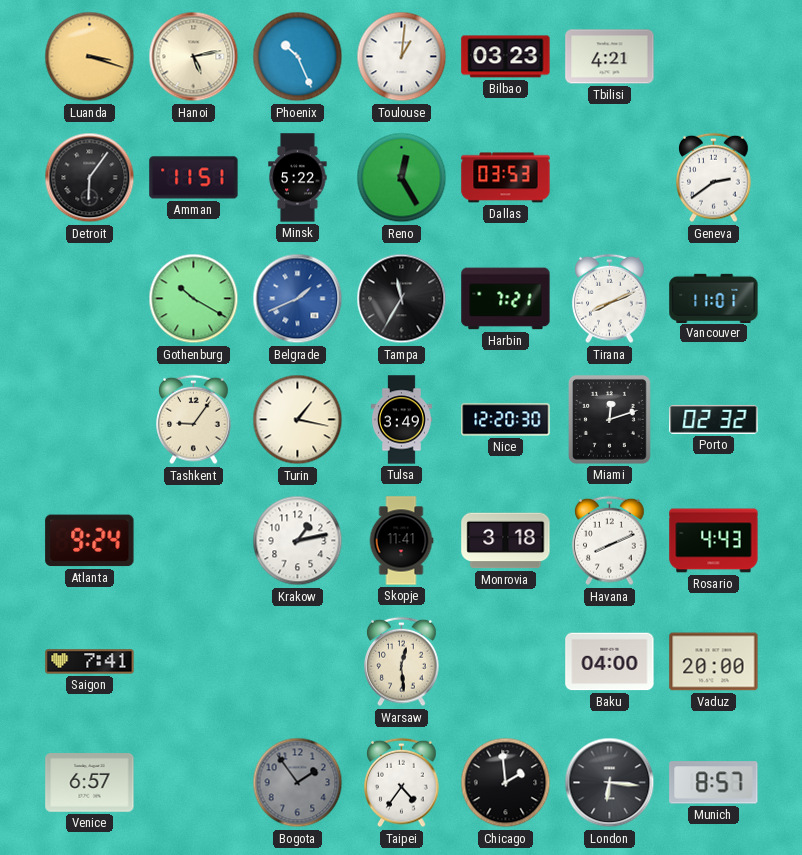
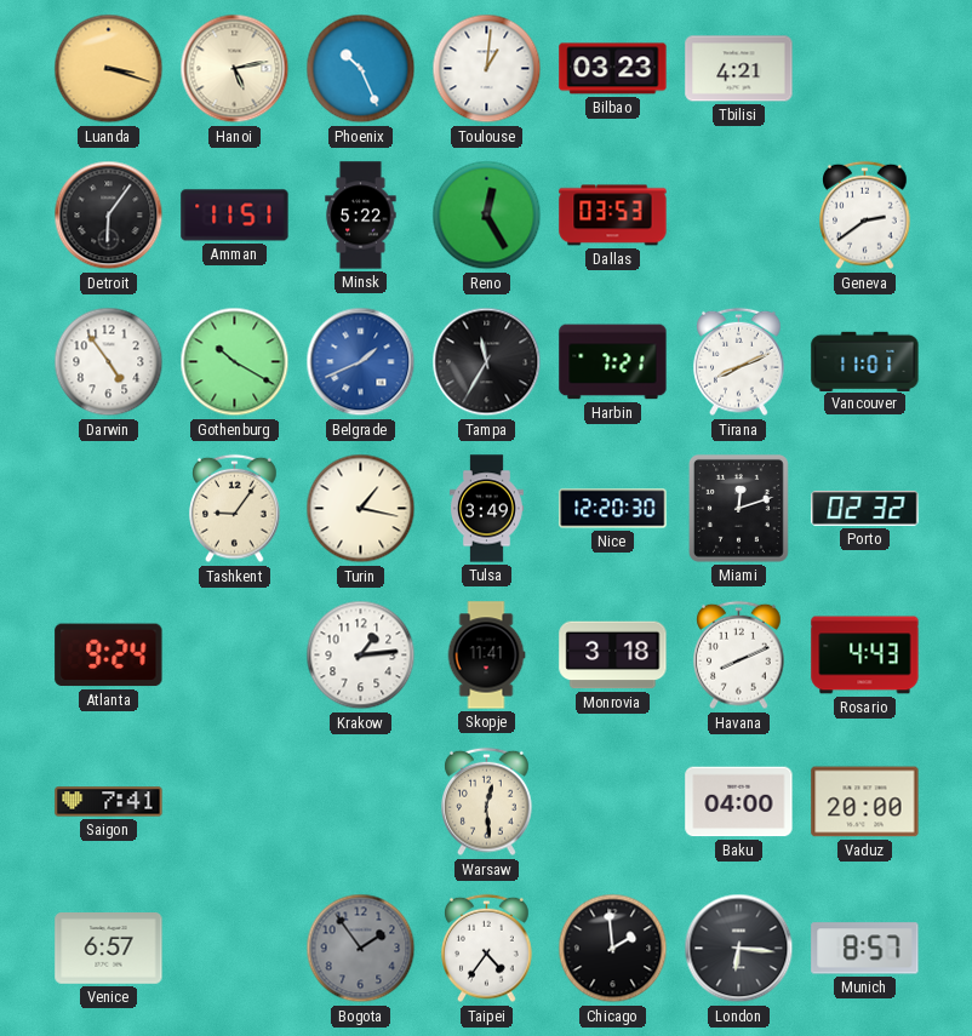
Darwin: none -> 4:54 (109, 362)
Krakow: 1:13 -> 1:14 (361, 656)
